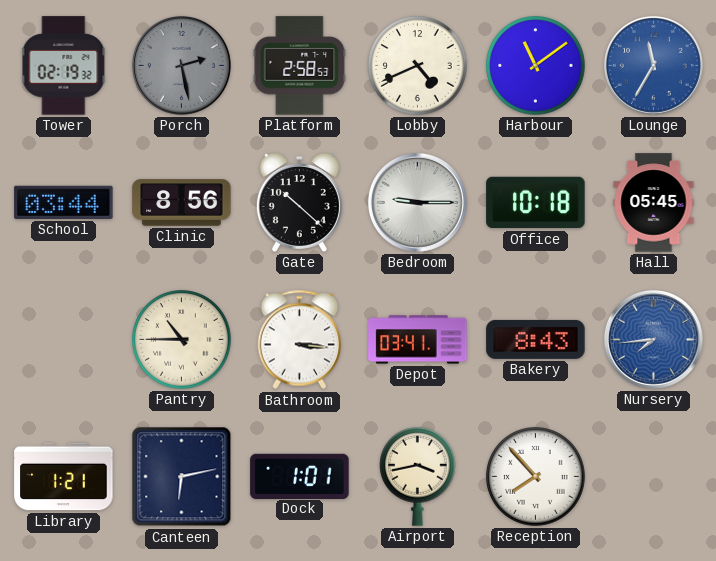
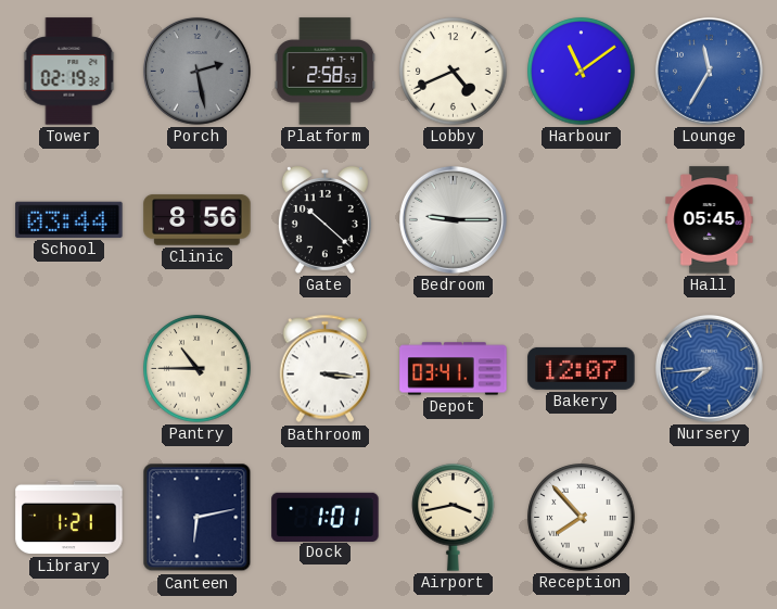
Office: 10:18 -> none (536, 203)
Bakery: 8:43 -> 12:07 (582, 368)
